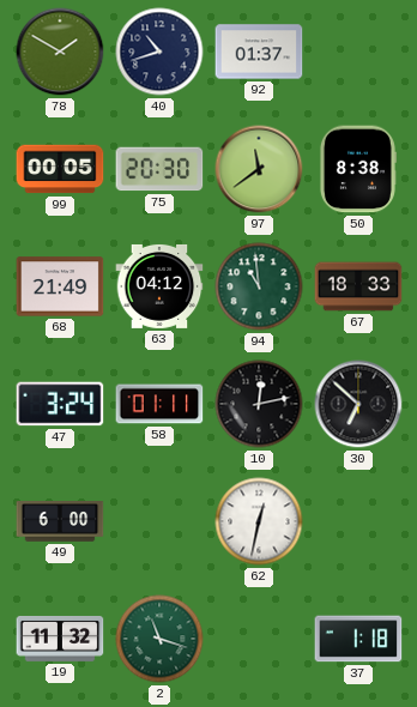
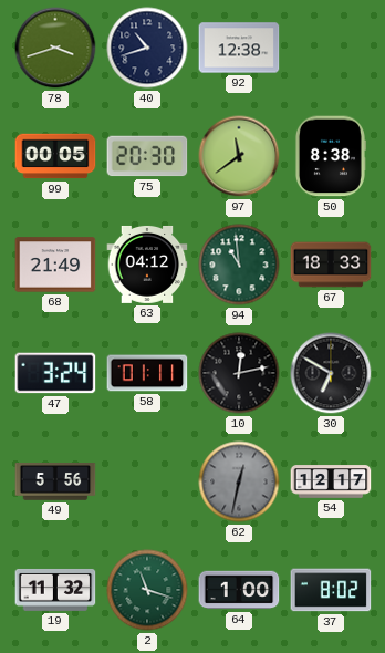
78: 1:50 -> 3:42 (55, 48)
92: 01:37 -> 12:38 (239, 48)
30: 6:52 -> 6:50 (331, 373)
49: 6:00 -> 5:56 (55, 483)
62 dial: white -> grey (239, 481)
54: none -> 12:17 (331, 481)
64: none -> 1:00 (239, 590)
37: 1:18 -> 8:02 (331, 590)
